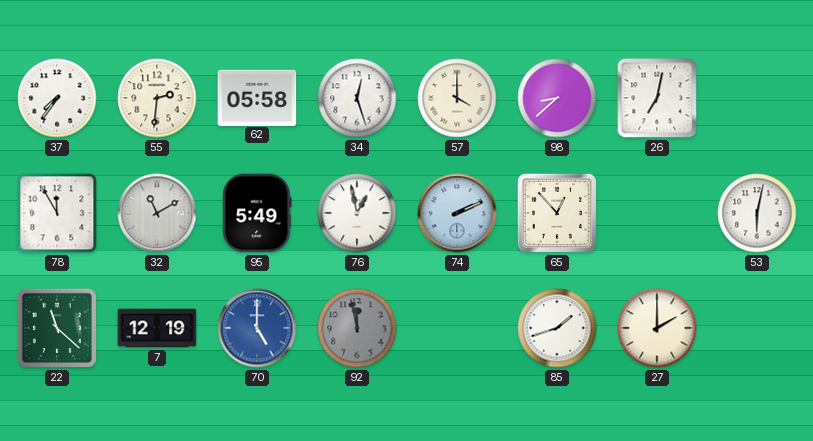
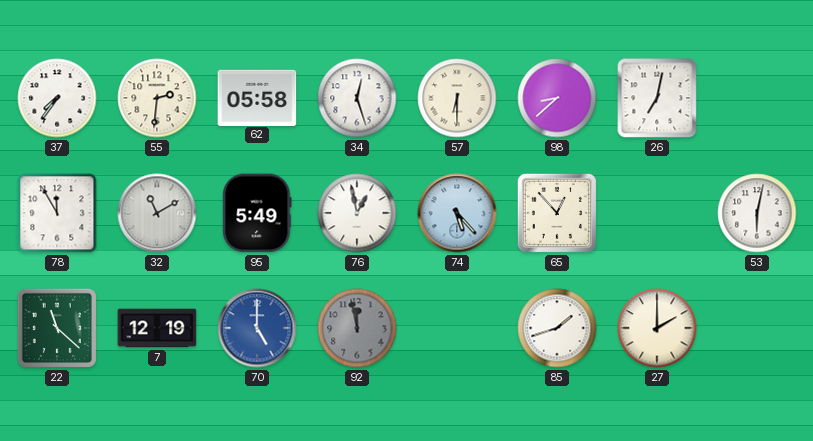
57: 4:00 -> 6:30 (457, 98)
74: 2:11 -> 5:23 (457, 213)
